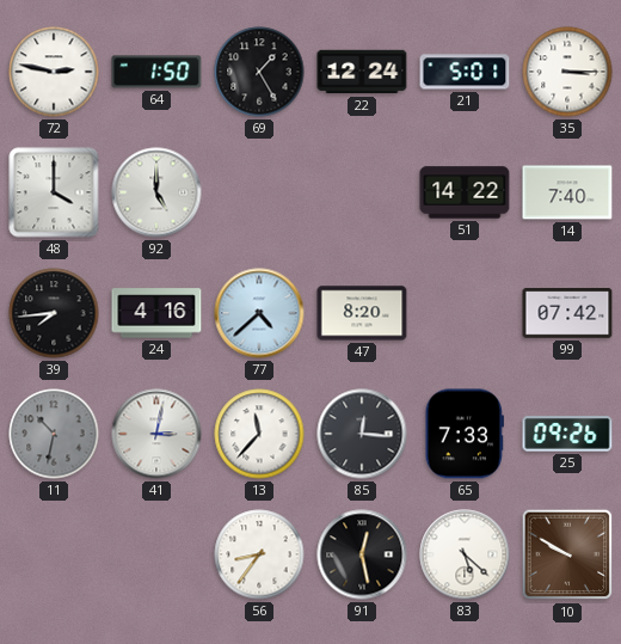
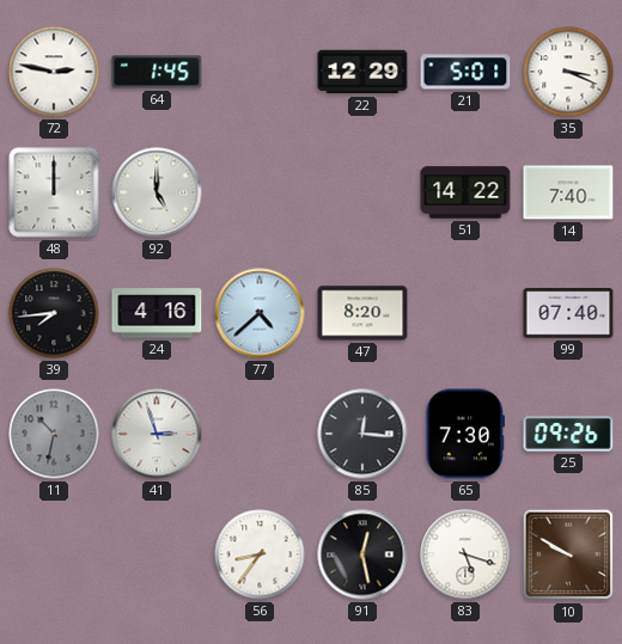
64: 1:50 -> 1:45 (157, 72)
69: 1:25 -> none (259, 72)
22: 12:24 -> 12:29 (362, 72)
35: 3:15 -> 3:19 (568, 72)
48: 4:00 -> 12:00 (54, 192)
99: 07:42 -> 07:40 (568, 313)
41: 3:02 -> 2:57 (157, 434)
13: 11:37 -> none (259, 434)
65: 7:33 -> 7:30 (464, 434)
83: 5:22 -> 5:18 (465, 554)
